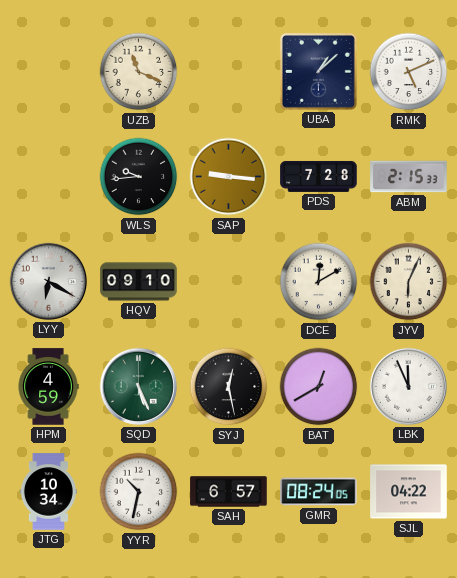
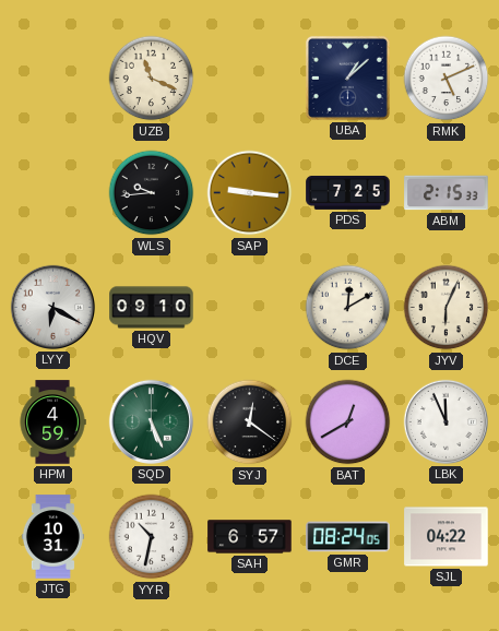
PDS: 7:28 -> 7:25 (348, 192)
SYJ: 12:28 -> 12:21 (250, 422)
JTG: 10:34 -> 10:31 (52, 537)
